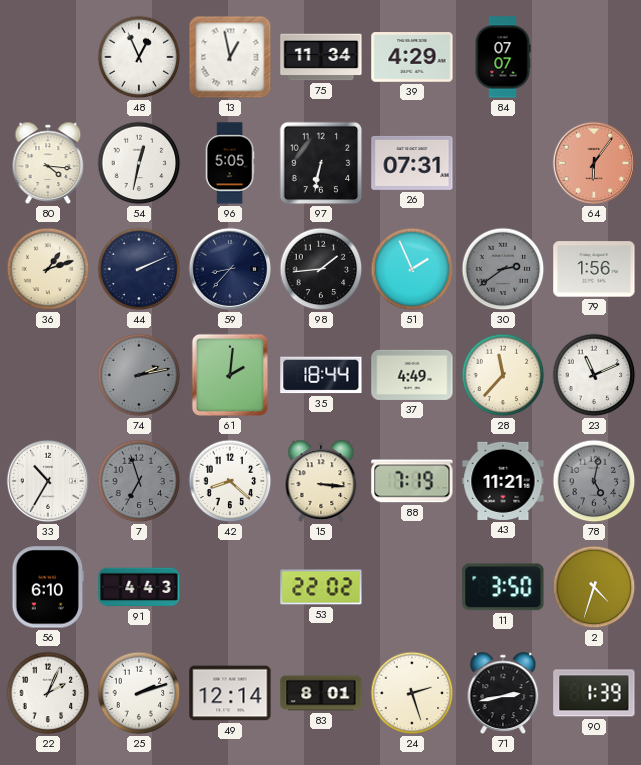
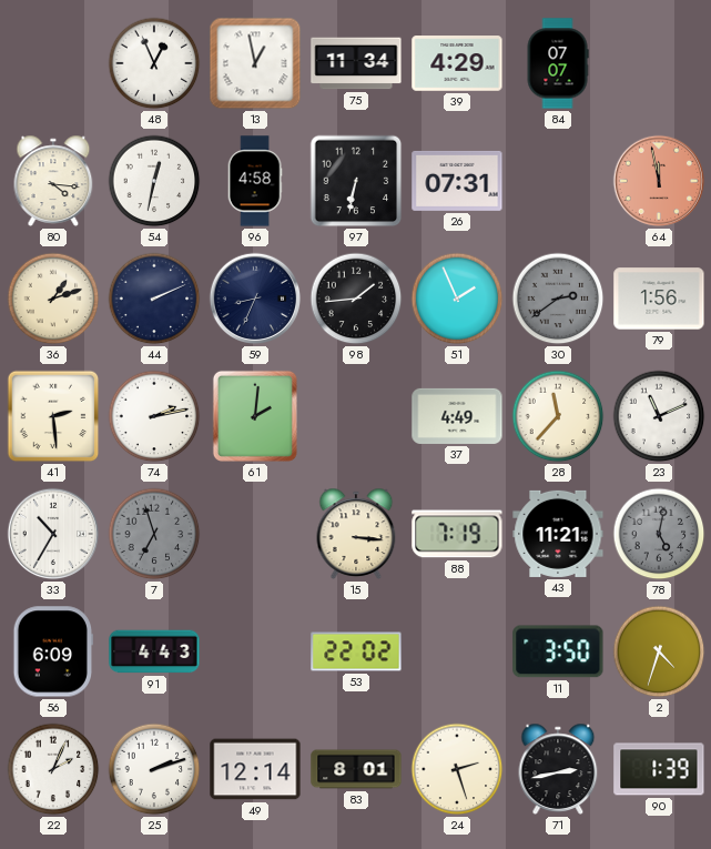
96: 5:05 -> 4:58 (255, 181)
64: 6:06 -> 11:58 (659, 181)
59: 8:37 -> 8:34 (255, 299)
41: none -> 2:29 (53, 416)
74 dial: grey -> white (154, 416)
35: 18:44 -> none (321, 375)
42: 8:22 -> none (230, 481)
56: 6:10 -> 6:09 (52, 651)
